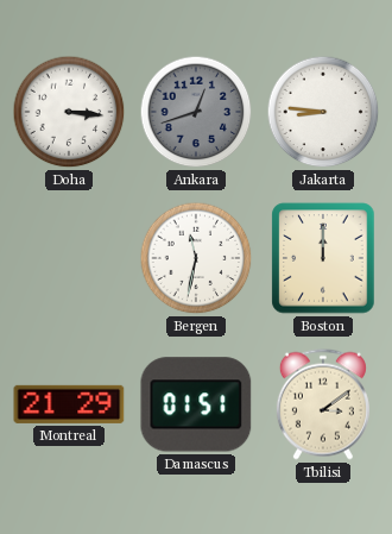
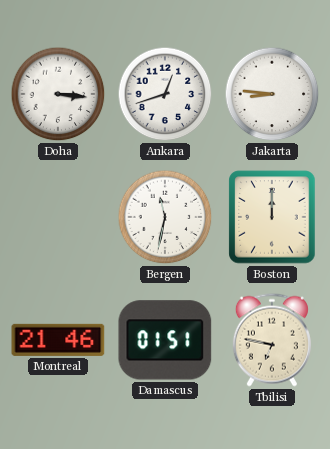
Ankara dial: grey -> white (165, 94)
Montreal: 21:29 -> 21:46 (58, 340)
Tbilisi: 3:09 -> 6:47 (272, 340)
